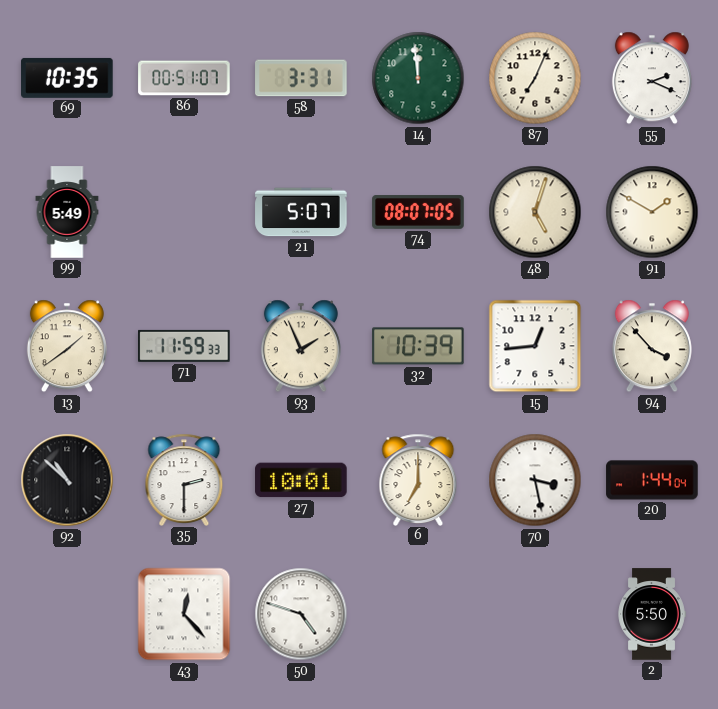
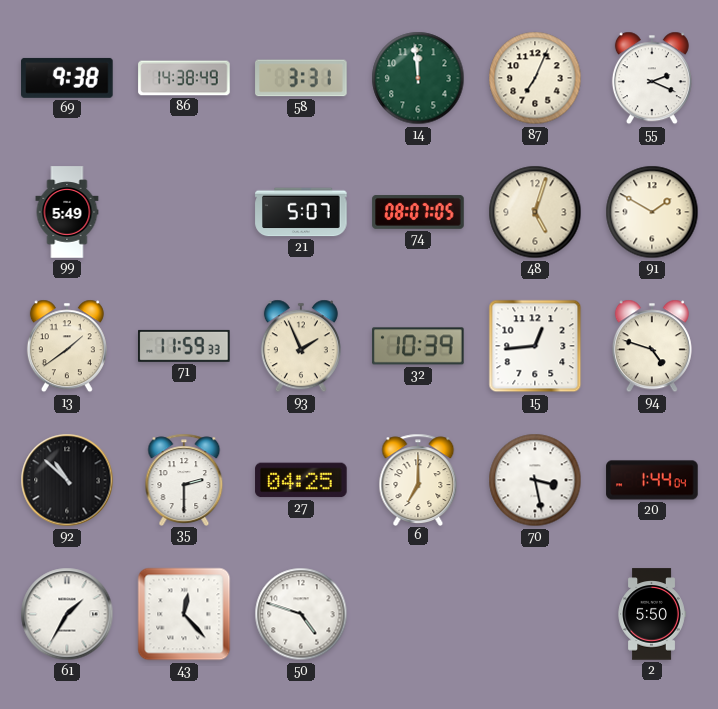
69: 10:35 -> 9:38 (67, 78)
86: 00:51 -> 14:38 (184, 78)
94: 3:53 -> 4:48 (652, 346)
27: 10:01 -> 04:25 (301, 480)
61: none -> 1:35 (67, 614)
